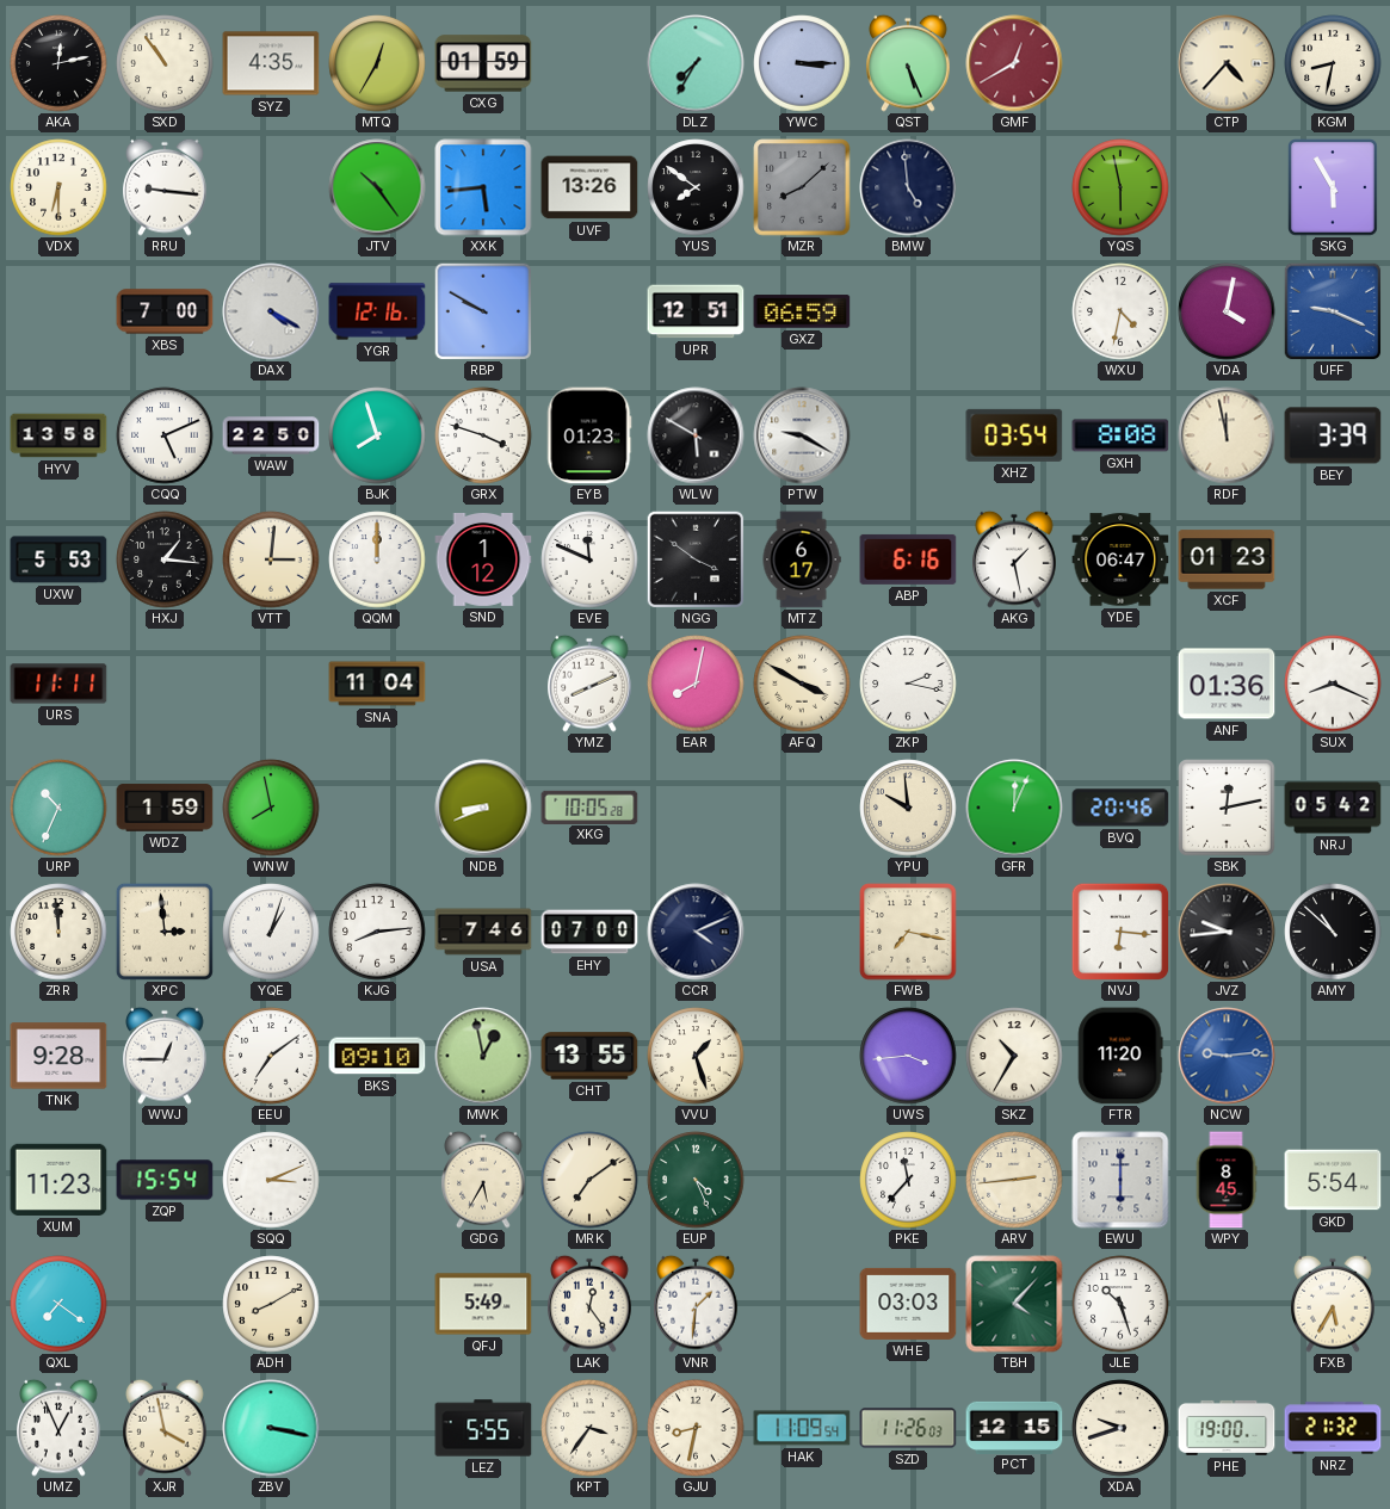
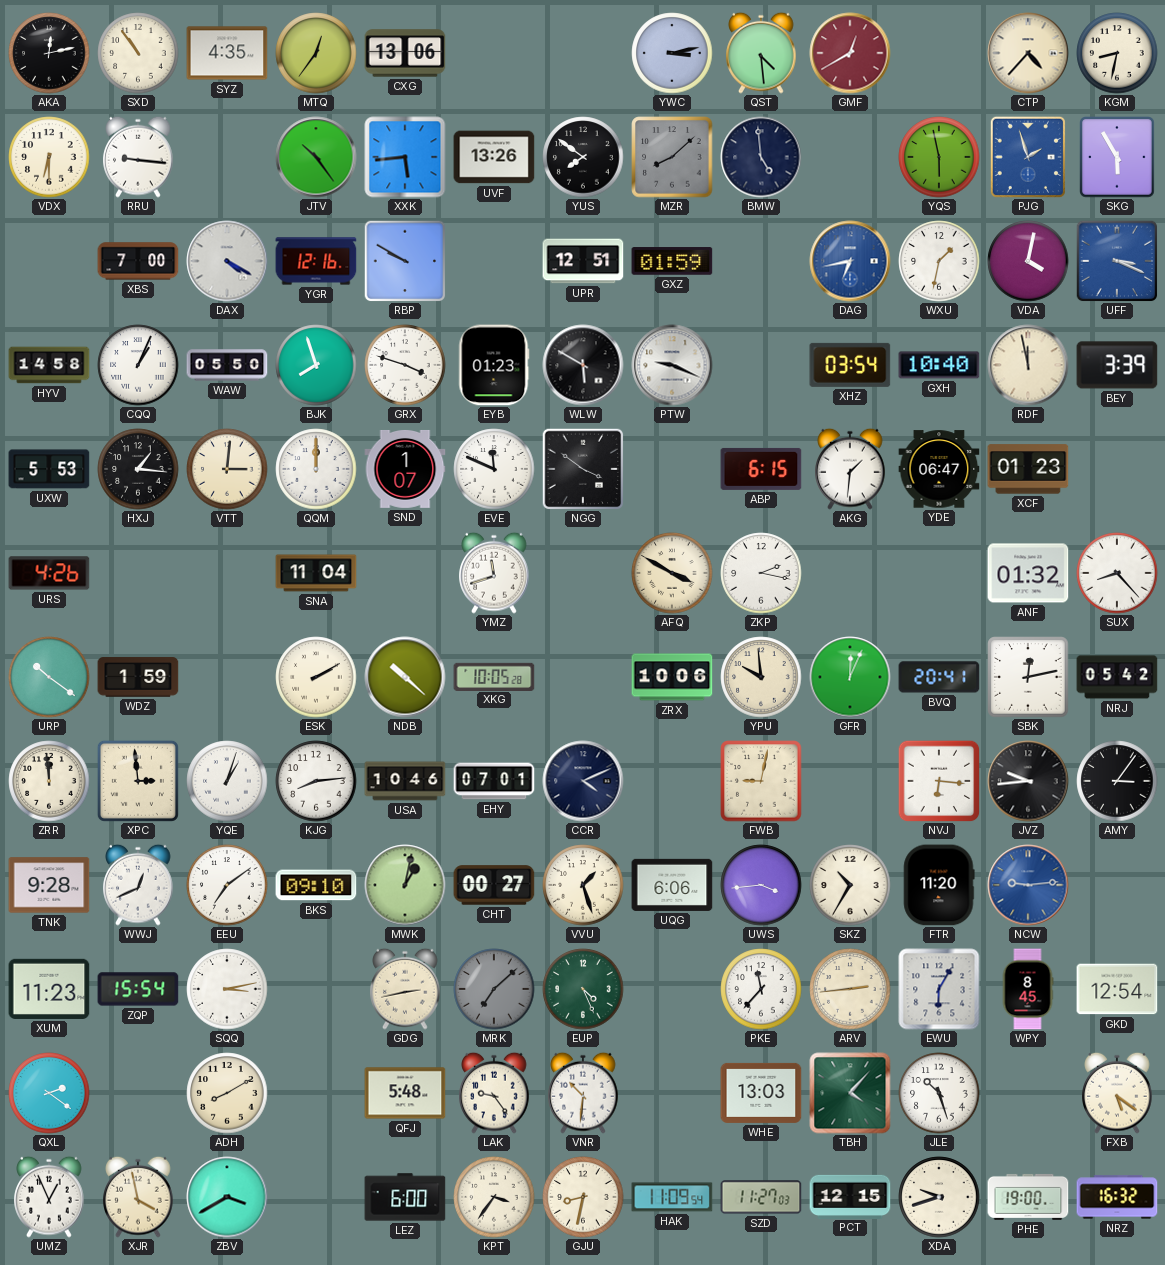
MTQ: 12:35 -> 12:36 (316, 53)
CXG: 01:59 -> 13:06 (405, 53)
DLZ: 7:35 -> none (696, 63)
YWC: 3:15 -> 3:13 (672, 53)
QST: 5:26 -> 4:29 (761, 53)
PJG: none -> 1:57 (1028, 157)
GXZ: 06:59 -> 01:59 (672, 261)
DAG: none -> 6:43 (850, 261)
WXU: 4:32 -> 1:32 (939, 261)
UFF: 9:19 -> 3:19 (1117, 261)
HYV: 13:58 -> 14:58 (49, 365)
CQQ: 5:11 -> 1:04 (138, 365)
WAW: 22:50 -> 05:50 (227, 365)
PTW: 9:20 -> 9:19 (672, 365)
GXH: 8:08 -> 10:40 (939, 365)
SND: 1:12 -> 1:07 (405, 469)
MTZ: 6:17 -> none (802, 559)
ABP: 6:16 -> 6:15 (761, 469)
AKG: 1:28 -> 1:31 (850, 469)
URS: 11:11 -> 4:26 (49, 573)
YMZ: 8:11 -> 11:42 (494, 573)
EAR: 8:02 -> none (696, 684)
ANF: 01:36 -> 01:32 (1028, 573)
SUX: 8:19 -> 8:23 (1117, 573)
URP: 10:34 -> 10:21 (49, 677)
WNW: 7:58 -> none (271, 808)
ESK: none -> 2:10 (316, 677)
NDB: 8:41 -> 10:22 (405, 677)
ZRX: none -> 10:06 (672, 677)
BVQ: 20:46 -> 20:41 (939, 677)
USA: 7:46 -> 10:46 (405, 781)
EHY: 07:00 -> 07:01 (494, 781)
FWB: 7:17 -> 9:02 (761, 781)
AMY: 10:52 -> 3:06 (1117, 781)
WWJ: 12:45 -> 12:41 (138, 885)
MWK: 12:58 -> 1:02 (405, 885)
CHT: 13:55 -> 00:27 (494, 885)
UQG: none -> 6:06 (672, 885)
SQQ: 3:11 -> 3:13 (227, 989)
GDG: 5:35 -> 2:43 (405, 989)
MRK: 7:09 -> 7:08 (494, 989)
MRK dial: cream -> grey (494, 989)
EWU: 6:00 -> 6:05 (939, 989)
GKD: 5:54 -> 12:54 (1117, 989)
QXL: 7:21 -> 2:21 (49, 1093)
QFJ: 5:49 -> 5:48 (405, 1093)
LAK: 12:24 -> 9:24 (494, 1093)
VNR: 1:31 -> 10:31 (583, 1093)
WHE: 03:03 -> 13:03 (761, 1093)
FXB: 5:35 -> 5:21 (1117, 1093)
ZBV: 3:17 -> 3:40 (227, 1197)
LEZ: 5:55 -> 6:00 (405, 1197)
SZD: 11:26 -> 11:27 (761, 1197)
NRZ: 21:32 -> 16:32 (1117, 1197)
